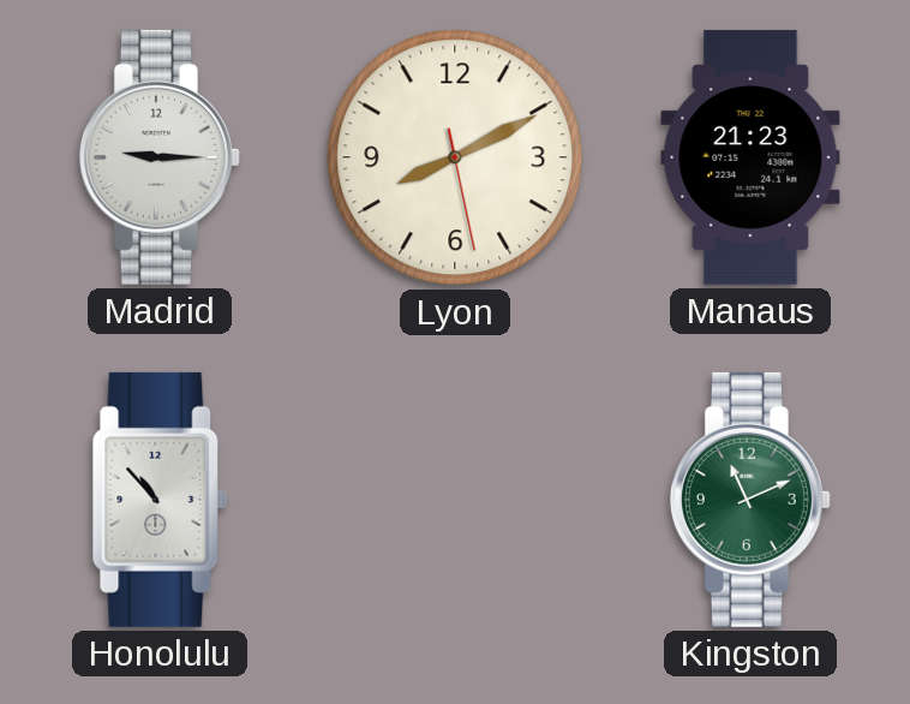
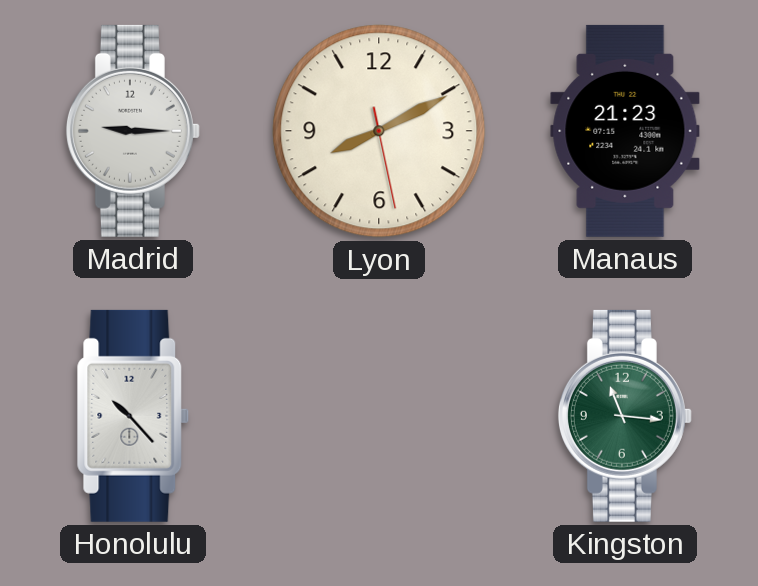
Honolulu: 10:53 -> 10:23 (133, 416)
Kingston: 11:11 -> 11:16 (625, 416)
